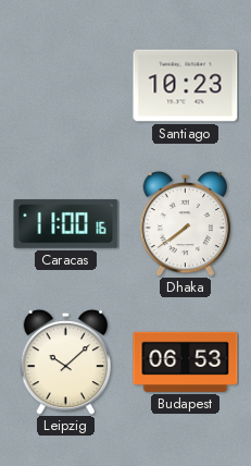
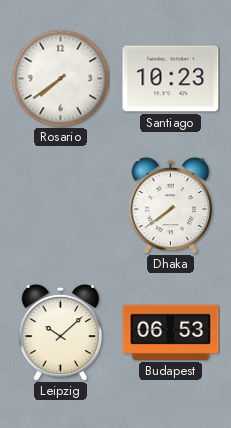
Rosario: none -> 7:39 (60, 78)
Caracas: 11:00 -> none (66, 224)
